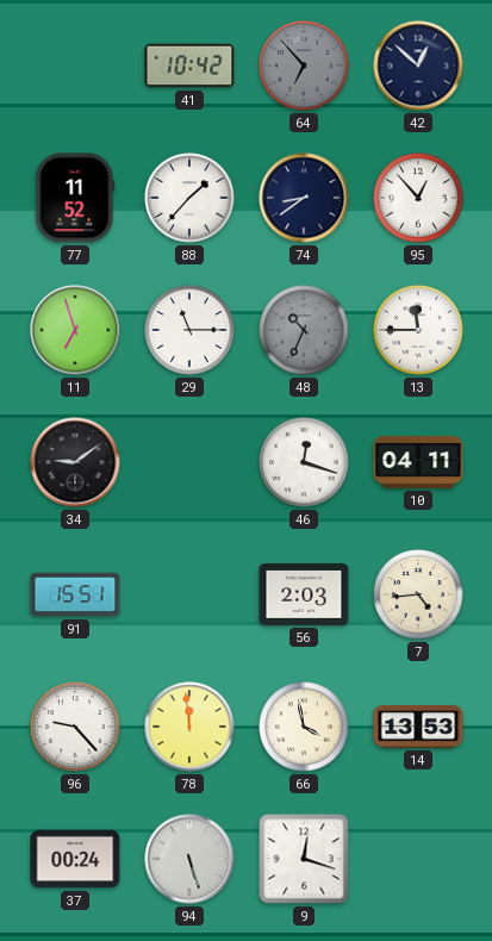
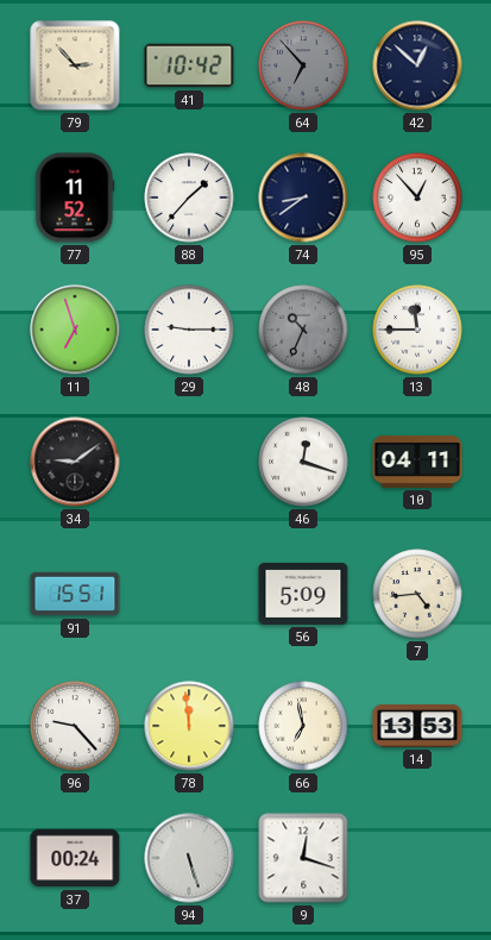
79: none -> 2:53 (75, 65)
29: 11:15 -> 9:15 (189, 330)
56: 2:03 -> 5:09 (303, 594)
66: 3:58 -> 6:58 (303, 726)
